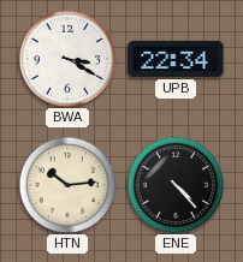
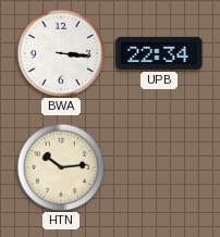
BWA: 3:20 -> 3:16 (61, 53)
ENE: 4:23 -> none (176, 185)
